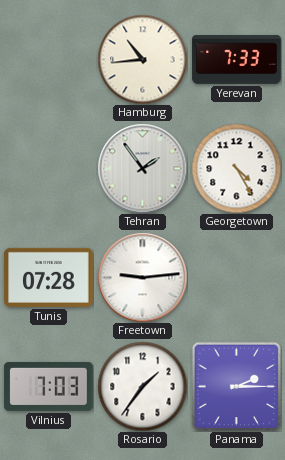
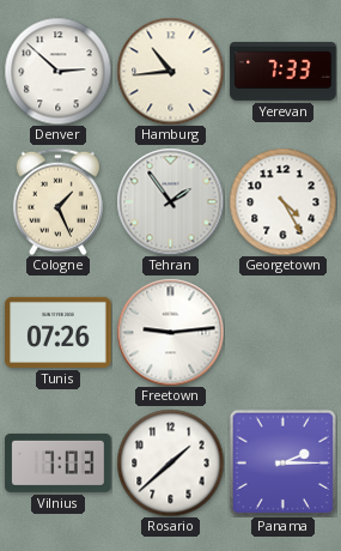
Denver: none -> 2:52 (57, 71)
Cologne: none -> 1:26 (57, 201)
Tunis: 07:28 -> 07:26 (59, 332)
Rosario: 1:36 -> 1:38 (170, 462)
